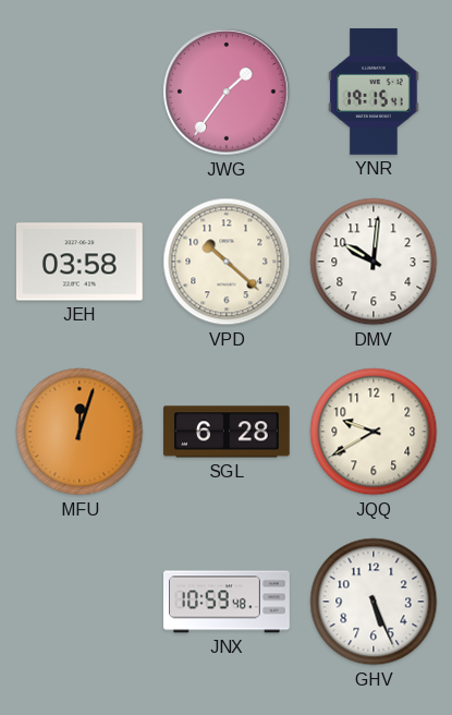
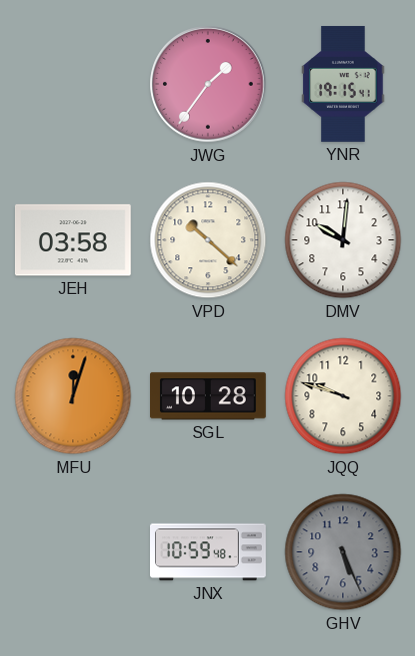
SGL: 6:28 -> 10:28 (209, 396)
JQQ: 9:40 -> 9:48 (343, 396)
GHV dial: white -> grey (343, 552)
